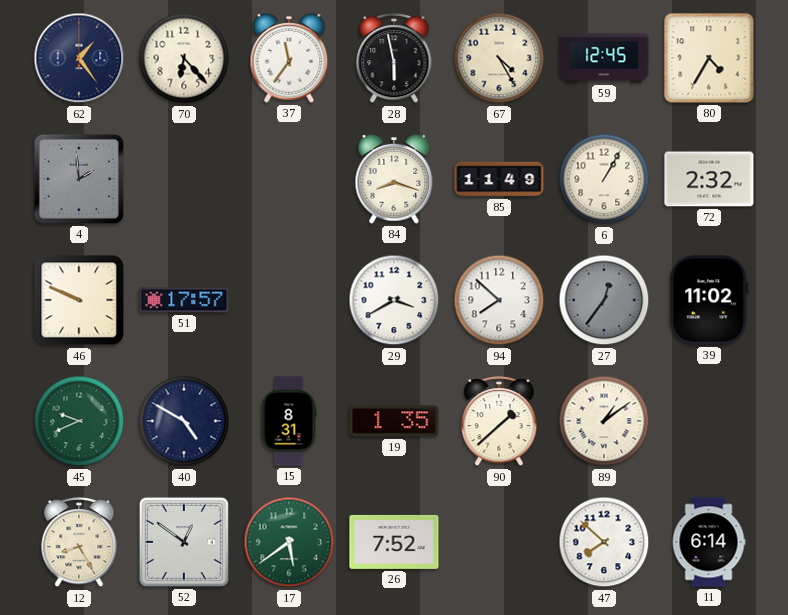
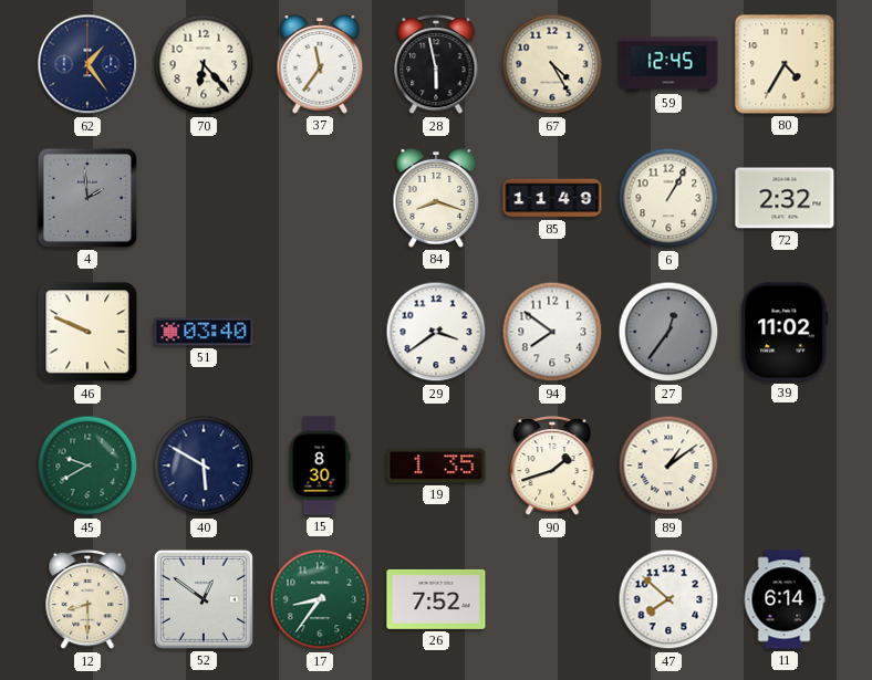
51: 17:57 -> 03:40 (204, 332)
29: 3:40 -> 3:39 (436, 332)
94: 7:52 -> 7:51 (552, 332)
45: 9:41 -> 9:40 (87, 465)
40: 4:50 -> 5:50 (204, 465)
15: 8:31 -> 8:30 (320, 465)
90: 1:38 -> 1:42 (552, 467)
12: 8:25 -> 8:30 (87, 600)
17: 5:39 -> 8:36 (320, 599)
